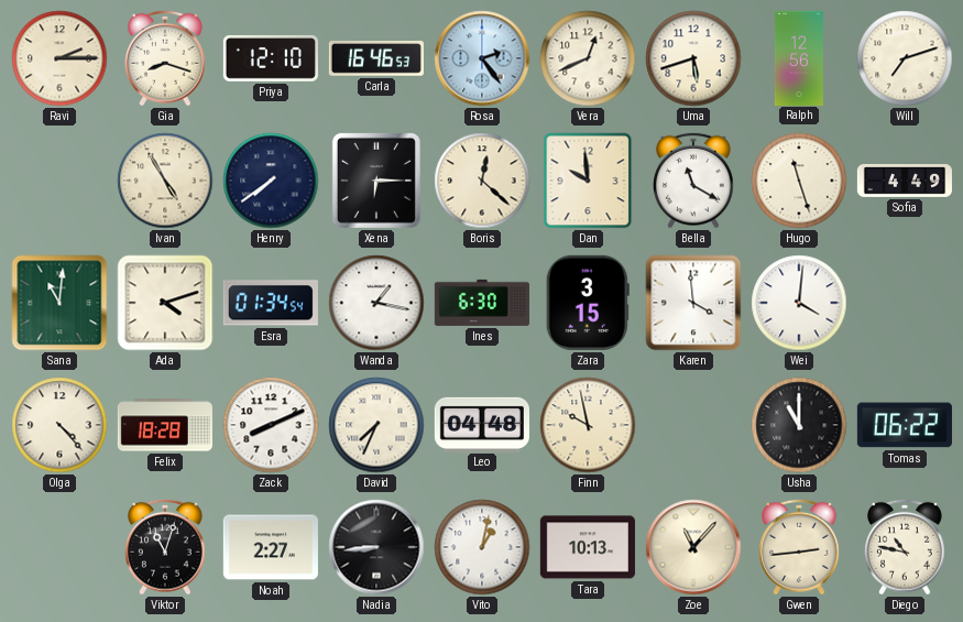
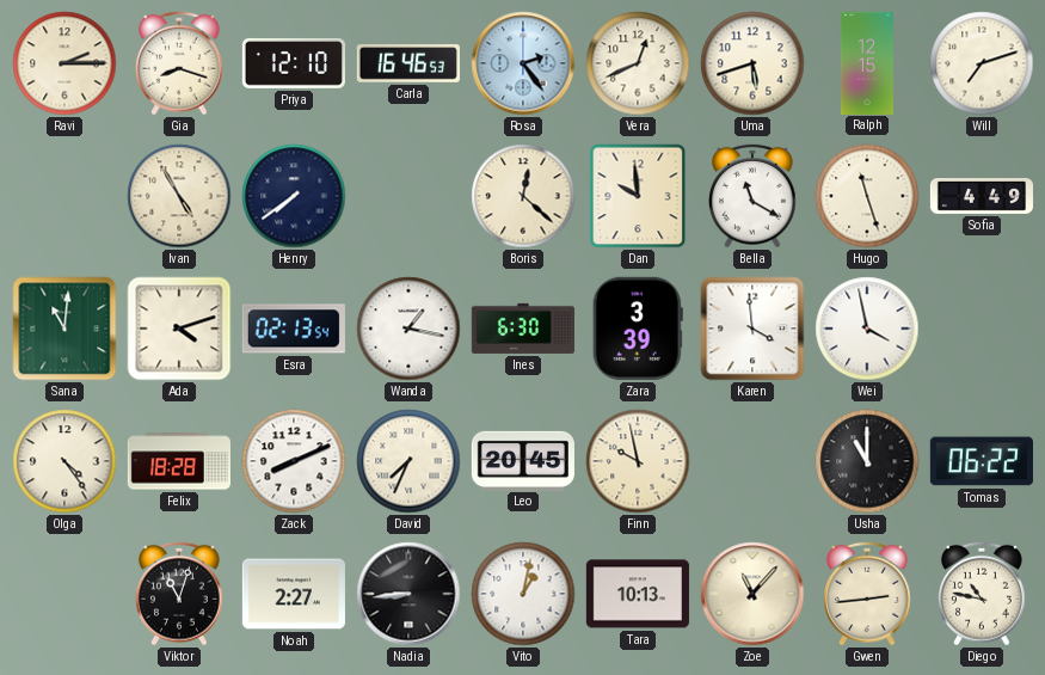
Ralph: 12:56 -> 12:15 (867, 62)
Xena: 6:15 -> none (376, 181)
Esra: 01:34 -> 02:13 (294, 329)
Zara: 3:15 -> 3:39 (638, 329)
Wei: 4:01 -> 3:58 (867, 329)
Olga: 4:23 -> 4:24 (64, 461)
Leo: 04:48 -> 20:45 (523, 460)
